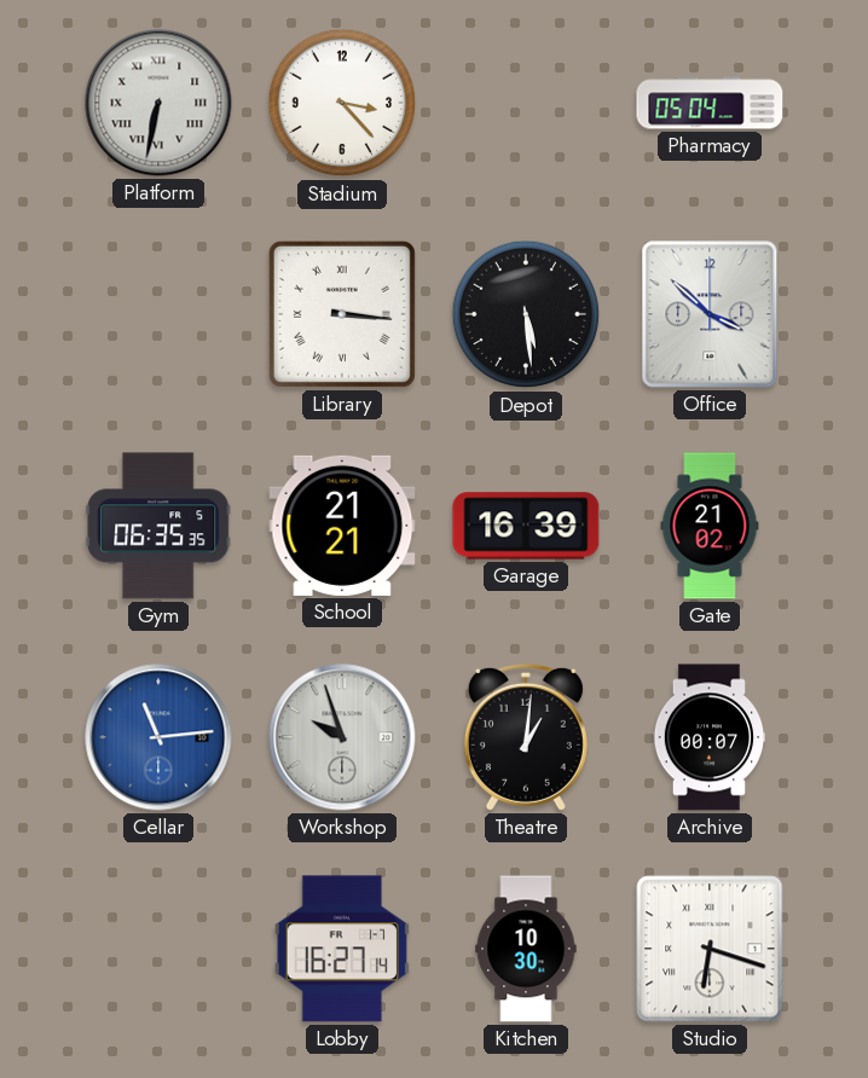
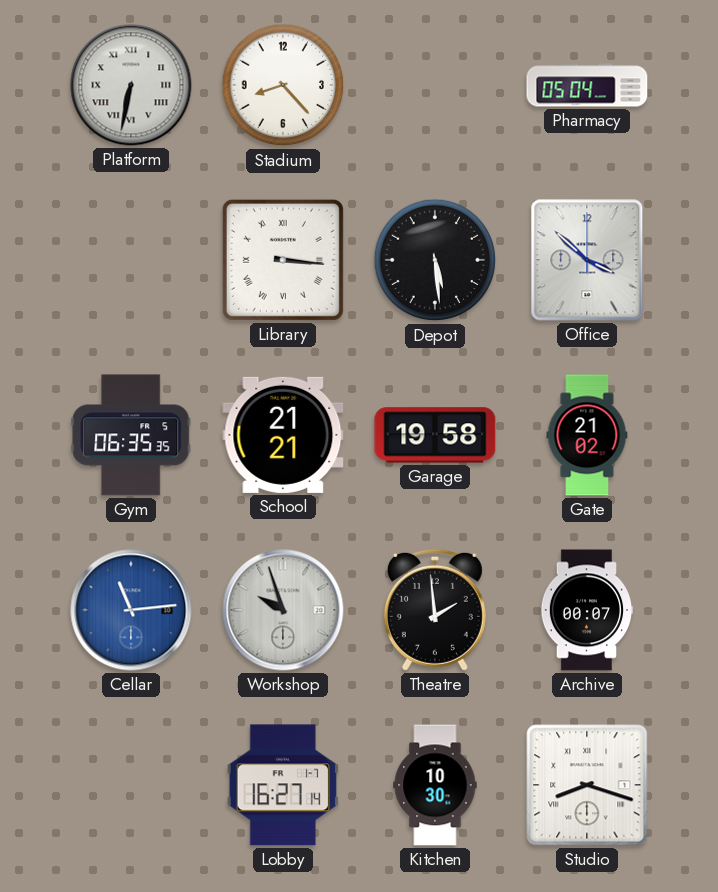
Stadium: 3:23 -> 8:23 (283, 85)
Garage: 16:39 -> 19:58 (435, 435)
Theatre: 1:01 -> 1:59 (435, 610)
Studio: 6:18 -> 8:18 (587, 785)
